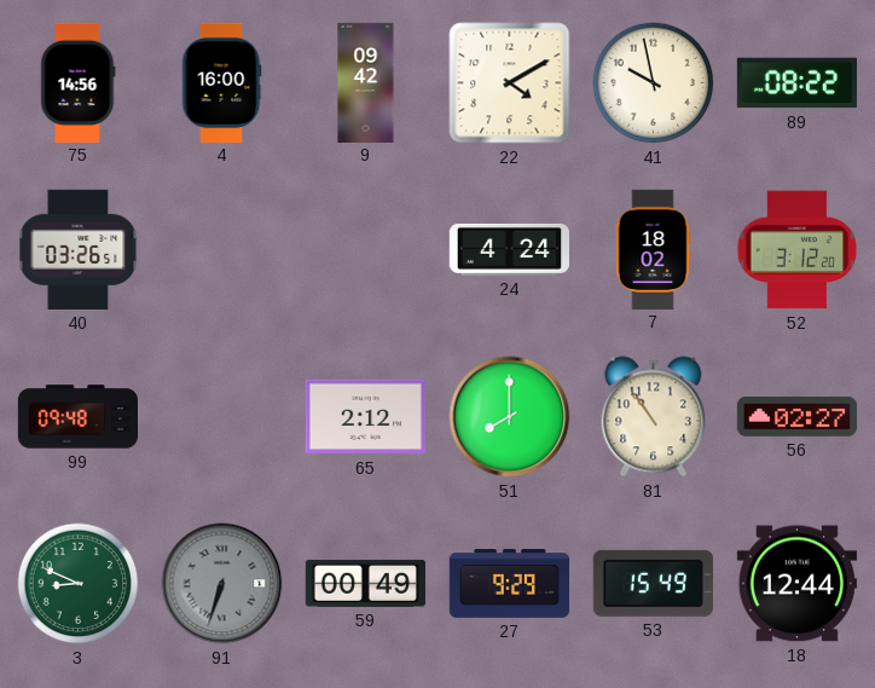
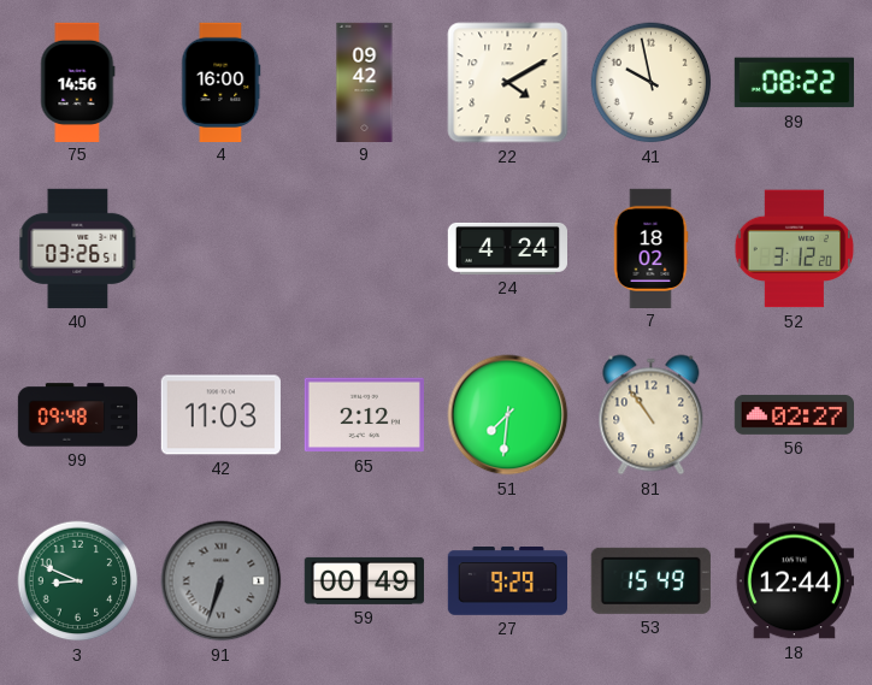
42: none -> 11:03 (220, 415)
51: 8:00 -> 7:31 (508, 415)
